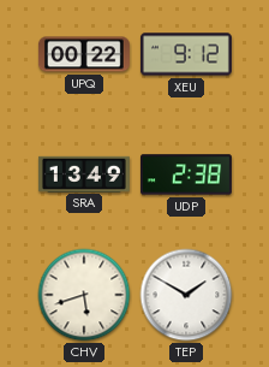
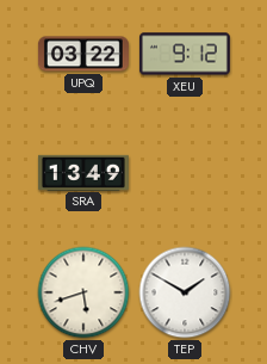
UPQ: 00:22 -> 03:22 (83, 54)
UDP: 2:38 -> none (186, 174)
